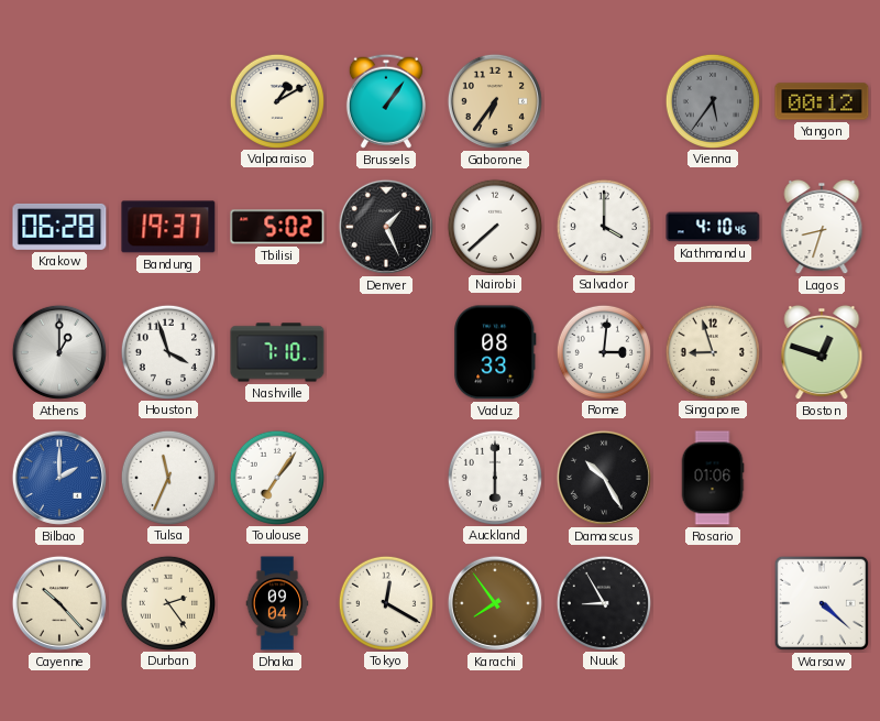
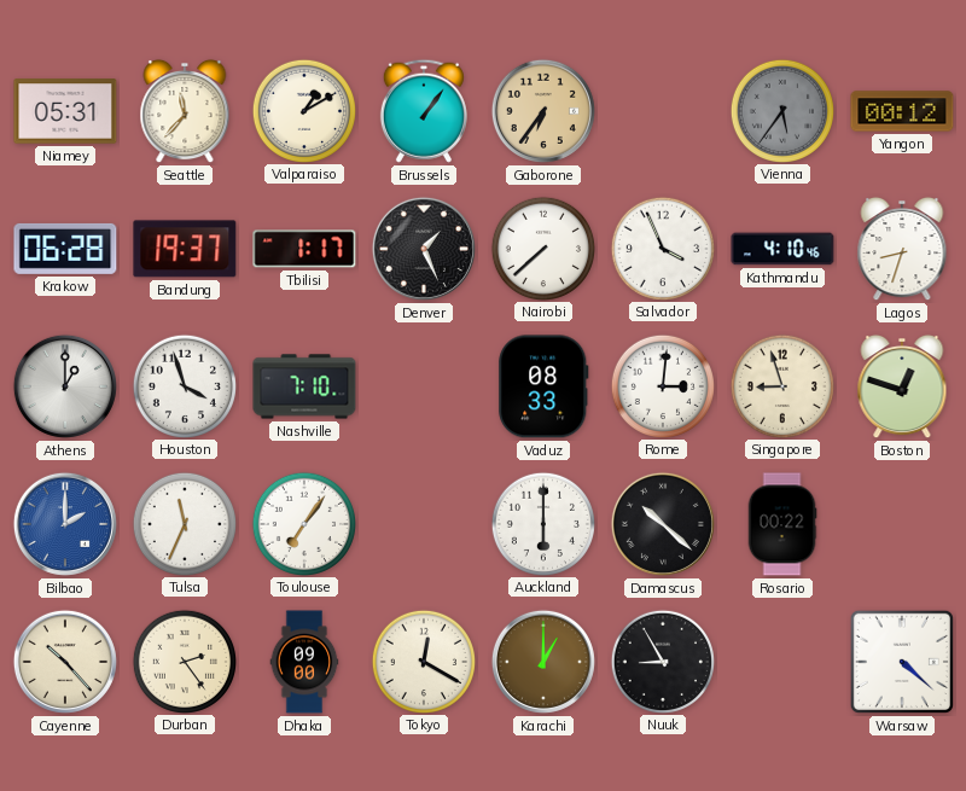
Niamey: none -> 05:31 (65, 111)
Seattle: none -> 11:37 (185, 111)
Tbilisi: 5:02 -> 1:17 (304, 249)
Salvador: 4:00 -> 3:56 (662, 248)
Damascus: 10:25 -> 10:22 (663, 524)
Rosario: 01:06 -> 00:22 (782, 524)
Dhaka: 09:04 -> 09:00 (304, 662)
Karachi: 7:54 -> 1:00 (543, 662)
